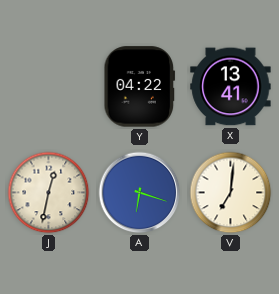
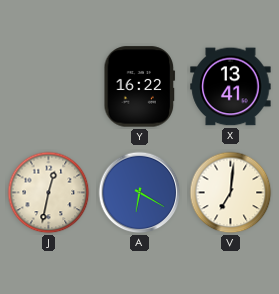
Y: 04:22 -> 16:22 (140, 87)
A: 6:18 -> 6:20 (140, 193)
